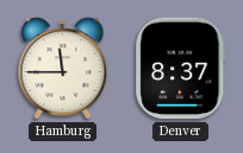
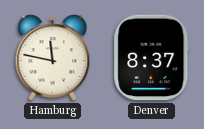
Hamburg: 11:45 -> 11:47 (53, 58)
